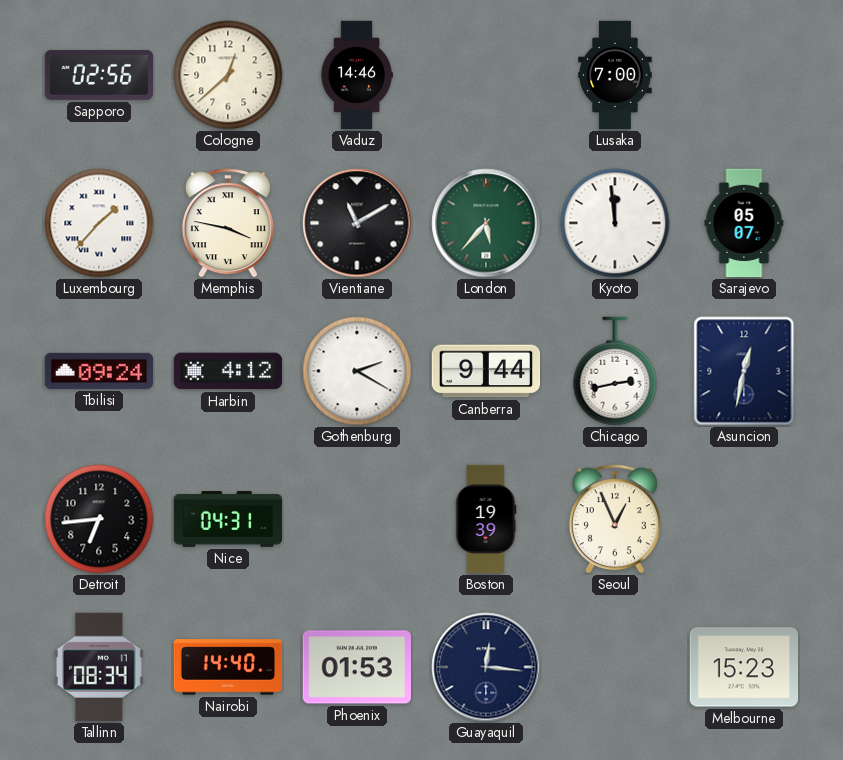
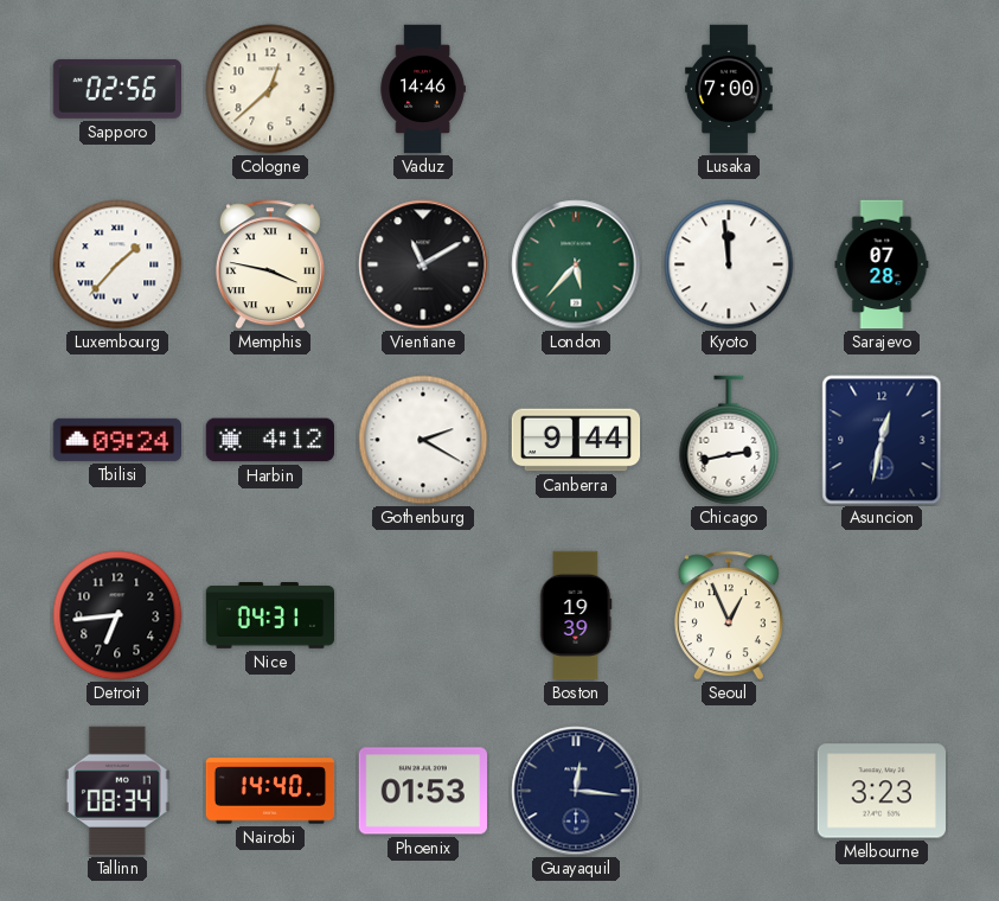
Sarajevo: 05:07 -> 07:28 (882, 264)
Melbourne: 15:23 -> 3:23 (880, 791)
